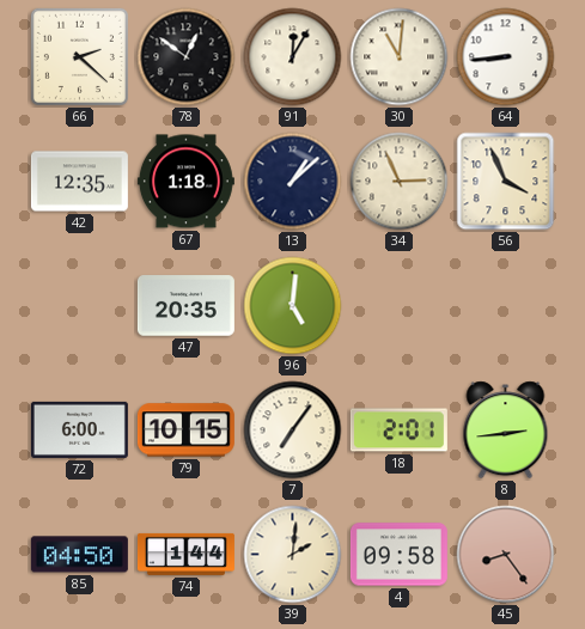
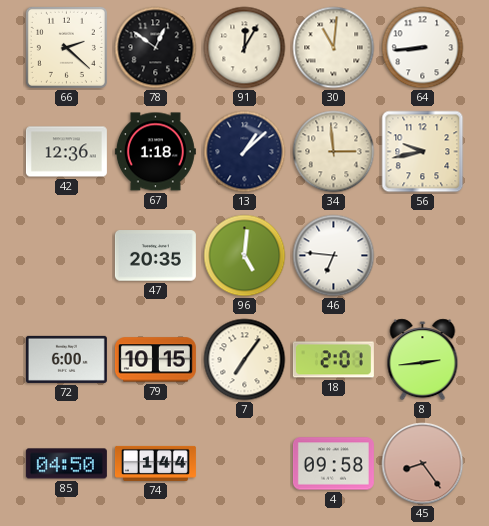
42: 12:35 -> 12:36 (66, 152)
34: 2:56 -> 2:59 (334, 152)
56: 3:56 -> 9:43 (423, 152)
46: none -> 6:46 (334, 256)
39: 2:01 -> none (293, 555)
